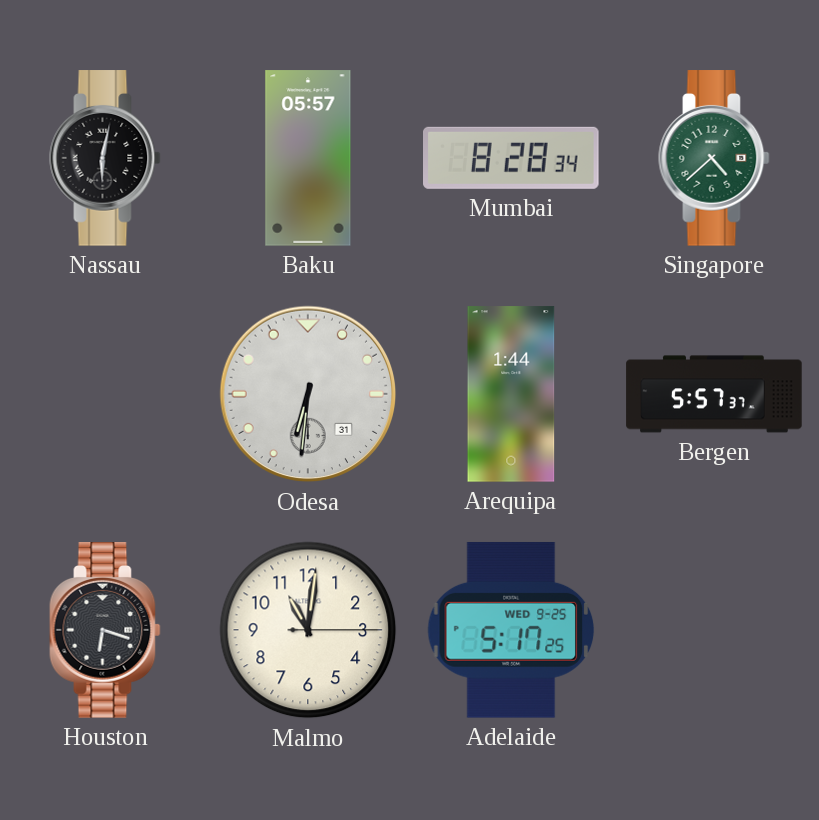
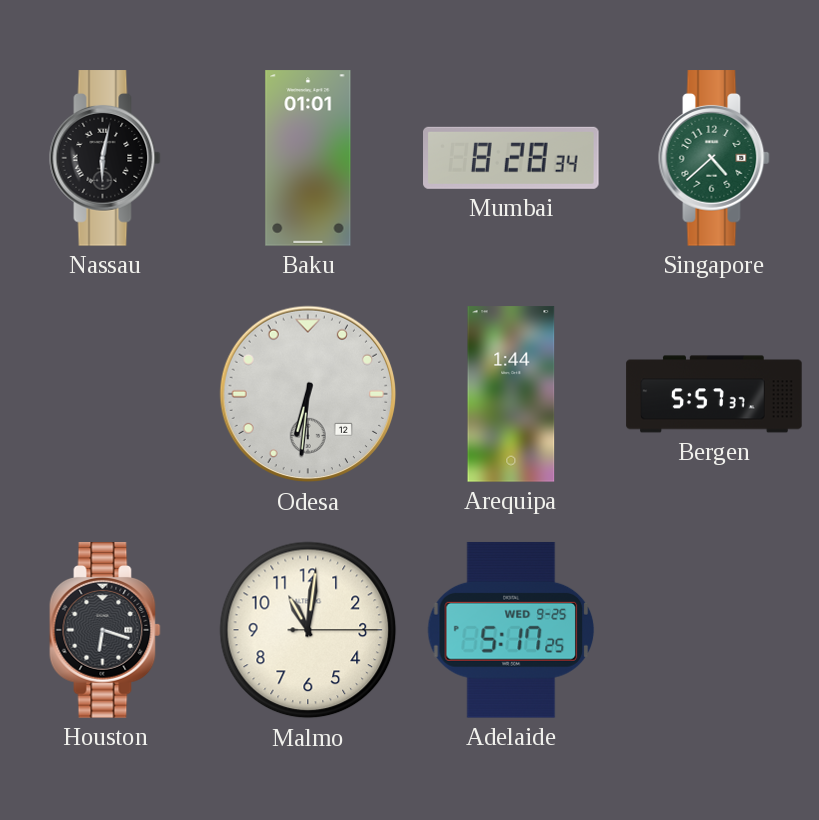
Baku: 05:57 -> 01:01 (308, 158)
Odesa date: 31 -> 12 (308, 394)
